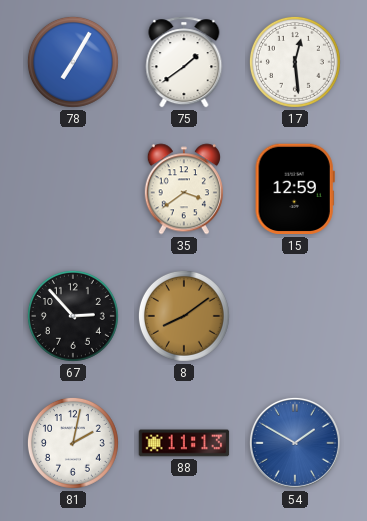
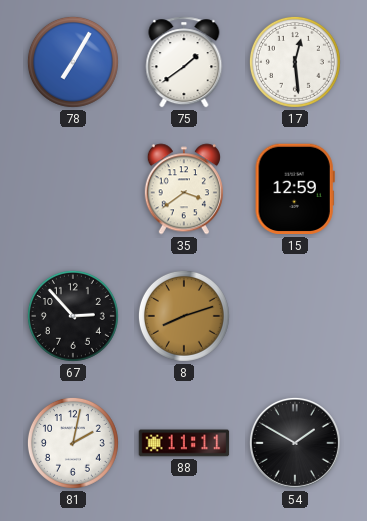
8: 8:09 -> 8:12 (184, 316)
88: 11:13 -> 11:11 (184, 443)
54 dial: blue -> black (295, 443)
